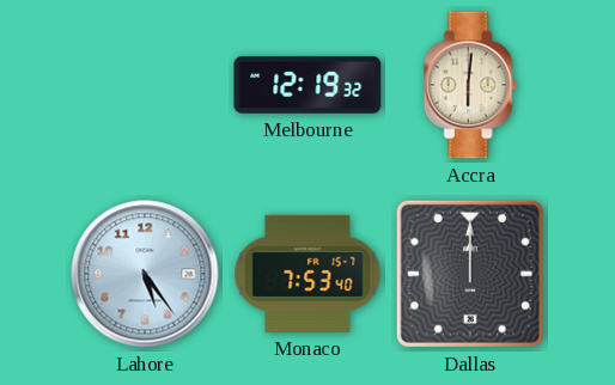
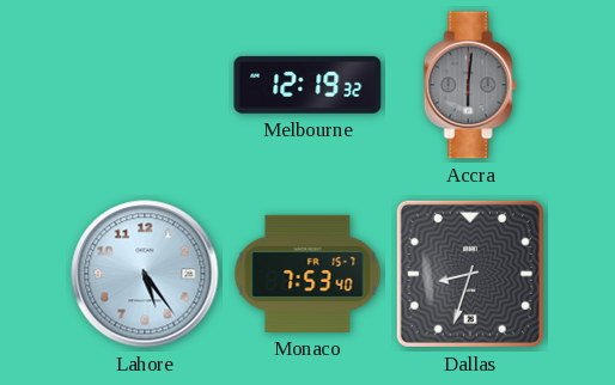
Accra dial: cream -> grey (470, 85)
Dallas: 12:00 -> 8:33 (470, 274)
